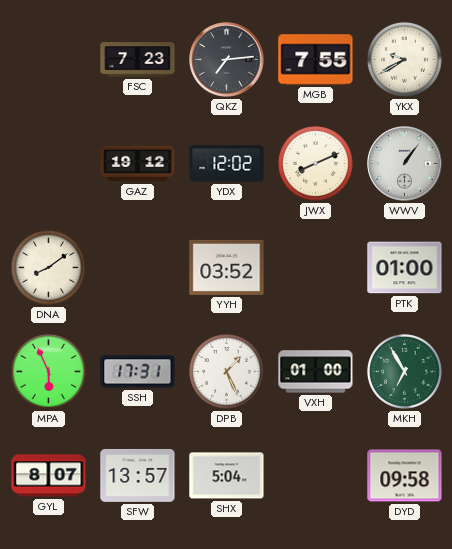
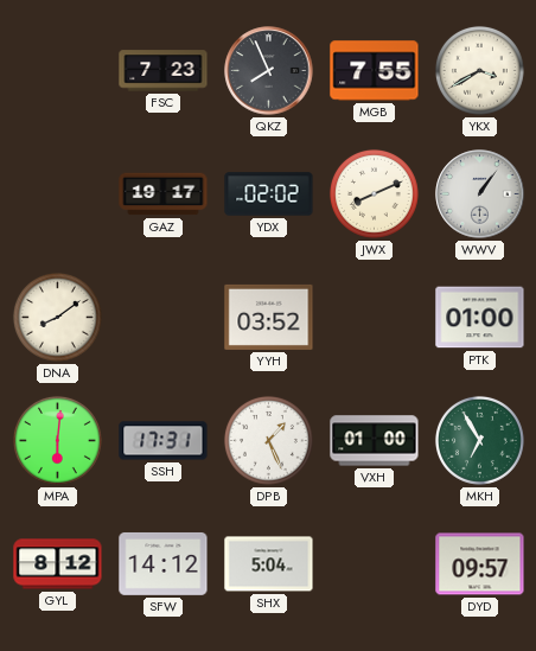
QKZ: 7:14 -> 7:56 (269, 71)
YKX: 9:40 -> 3:40 (479, 70)
GAZ: 19:12 -> 19:17 (164, 194)
YDX: 12:02 -> 02:02 (269, 194)
MPA: 5:56 -> 6:01 (57, 440)
GYL: 8:07 -> 8:12 (58, 564)
SFW: 13:57 -> 14:12 (164, 563)
DYD: 09:58 -> 09:57 (480, 564)
